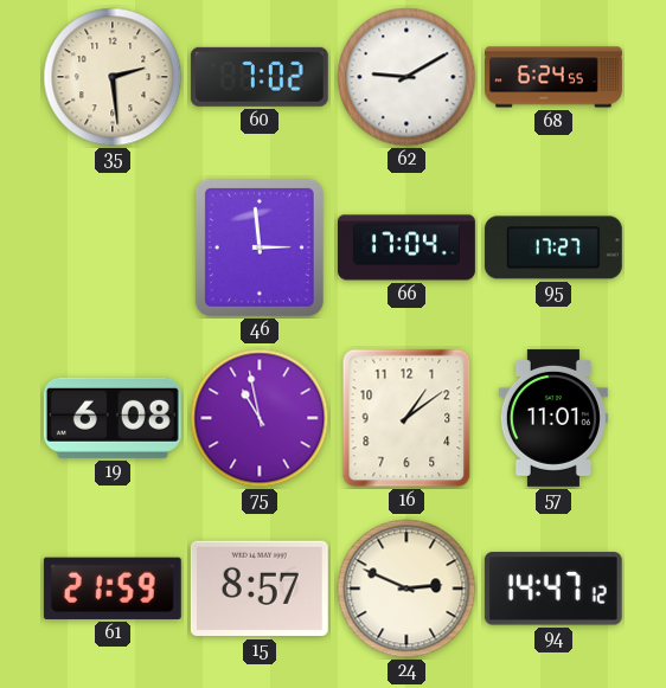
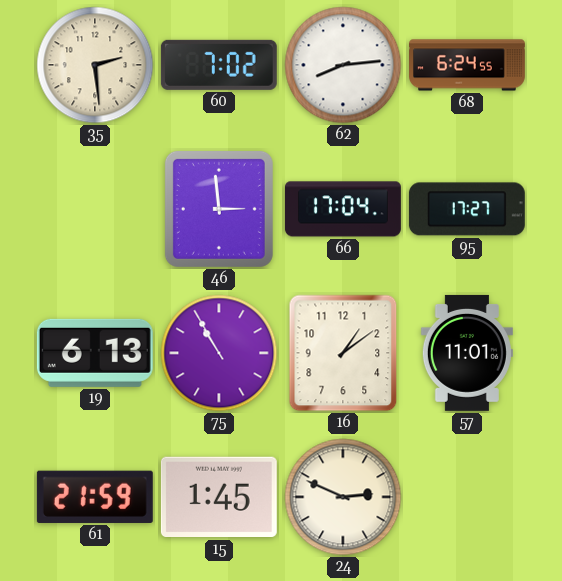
62: 9:10 -> 8:14 (343, 65)
19: 6:08 -> 6:13 (95, 353)
75: 10:58 -> 10:55 (219, 353)
15: 8:57 -> 1:45 (219, 497)
94: 14:47 -> none (553, 589)
